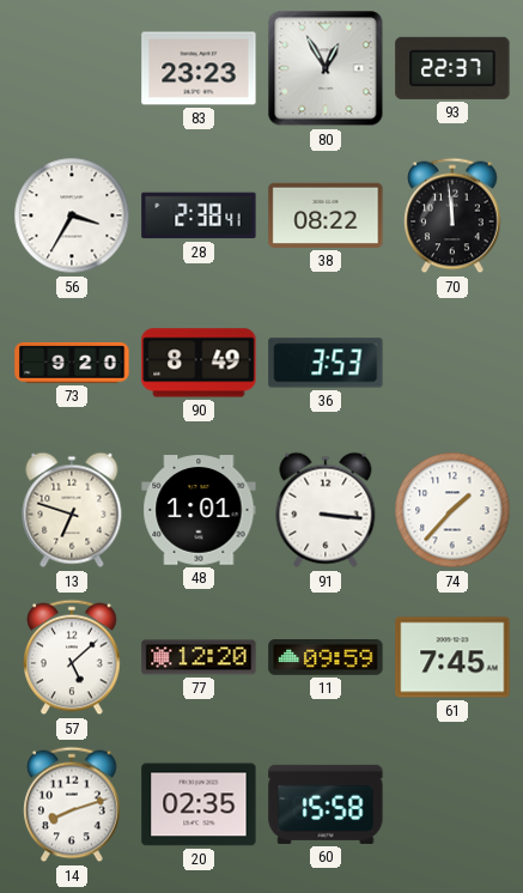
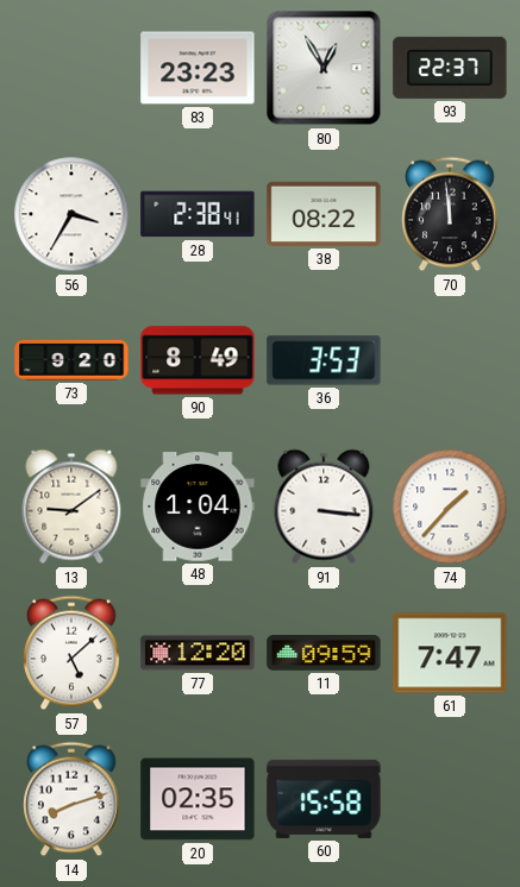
13: 6:48 -> 9:09 (71, 507)
48: 1:01 -> 1:04 (198, 507)
61: 7:45 -> 7:47 (450, 653)
